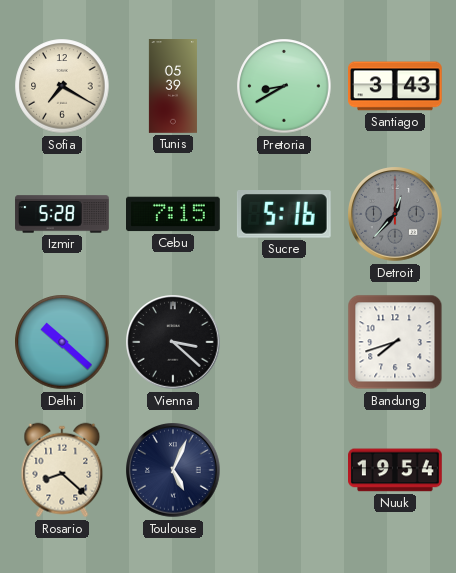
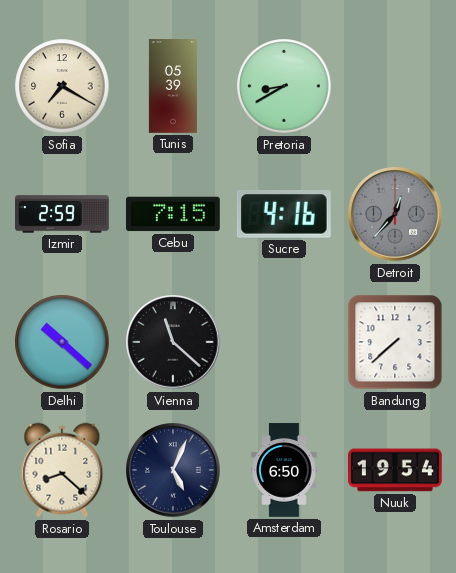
Santiago: 3:43 -> none (396, 86)
Izmir: 5:28 -> 2:59 (62, 214)
Sucre: 5:16 -> 4:16 (284, 215)
Vienna: 3:22 -> 11:22 (173, 342)
Bandung: 7:42 -> 7:38 (395, 342)
Amsterdam: none -> 6:50 (284, 470)
